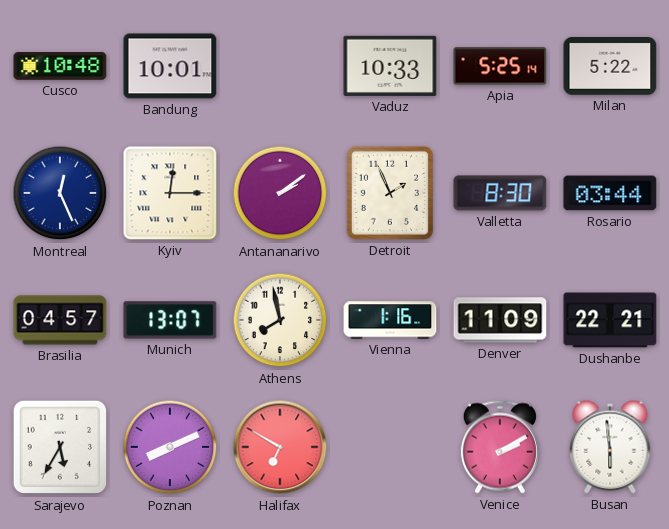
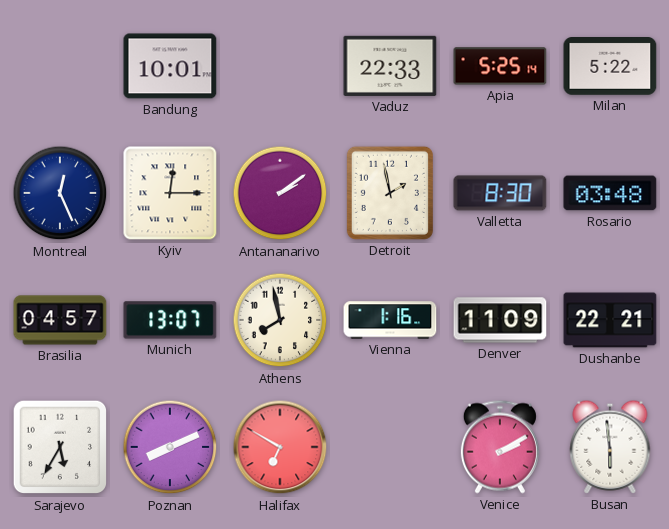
Cusco: 10:48 -> none (60, 66)
Vaduz: 10:33 -> 22:33 (390, 66)
Detroit: 1:56 -> 1:58 (390, 193)
Rosario: 03:44 -> 03:48 (610, 193)
